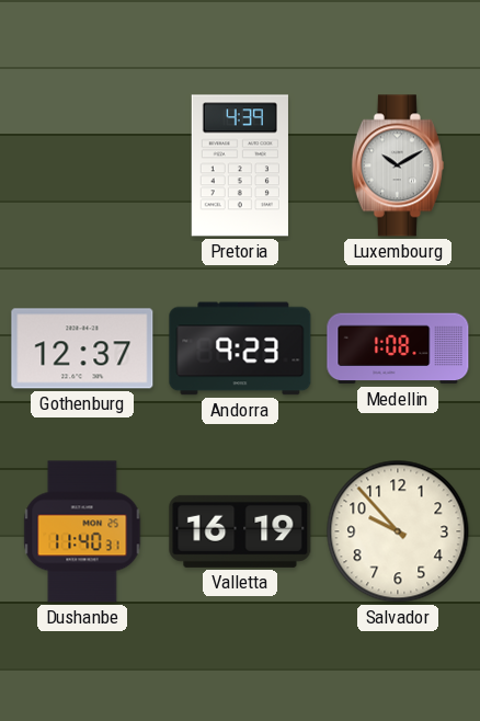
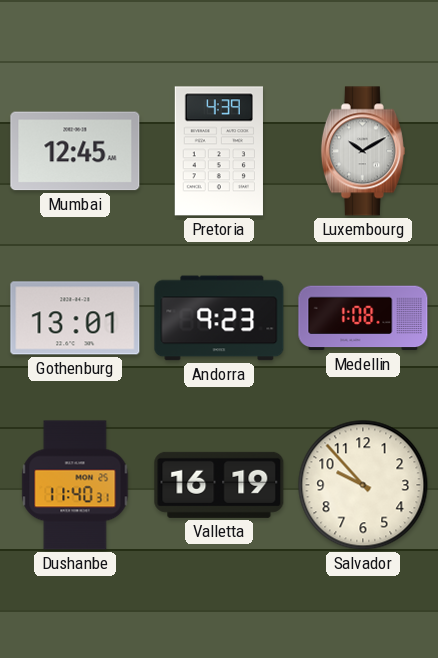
Mumbai: none -> 12:45 (75, 151)
Gothenburg: 12:37 -> 13:01 (75, 318)
